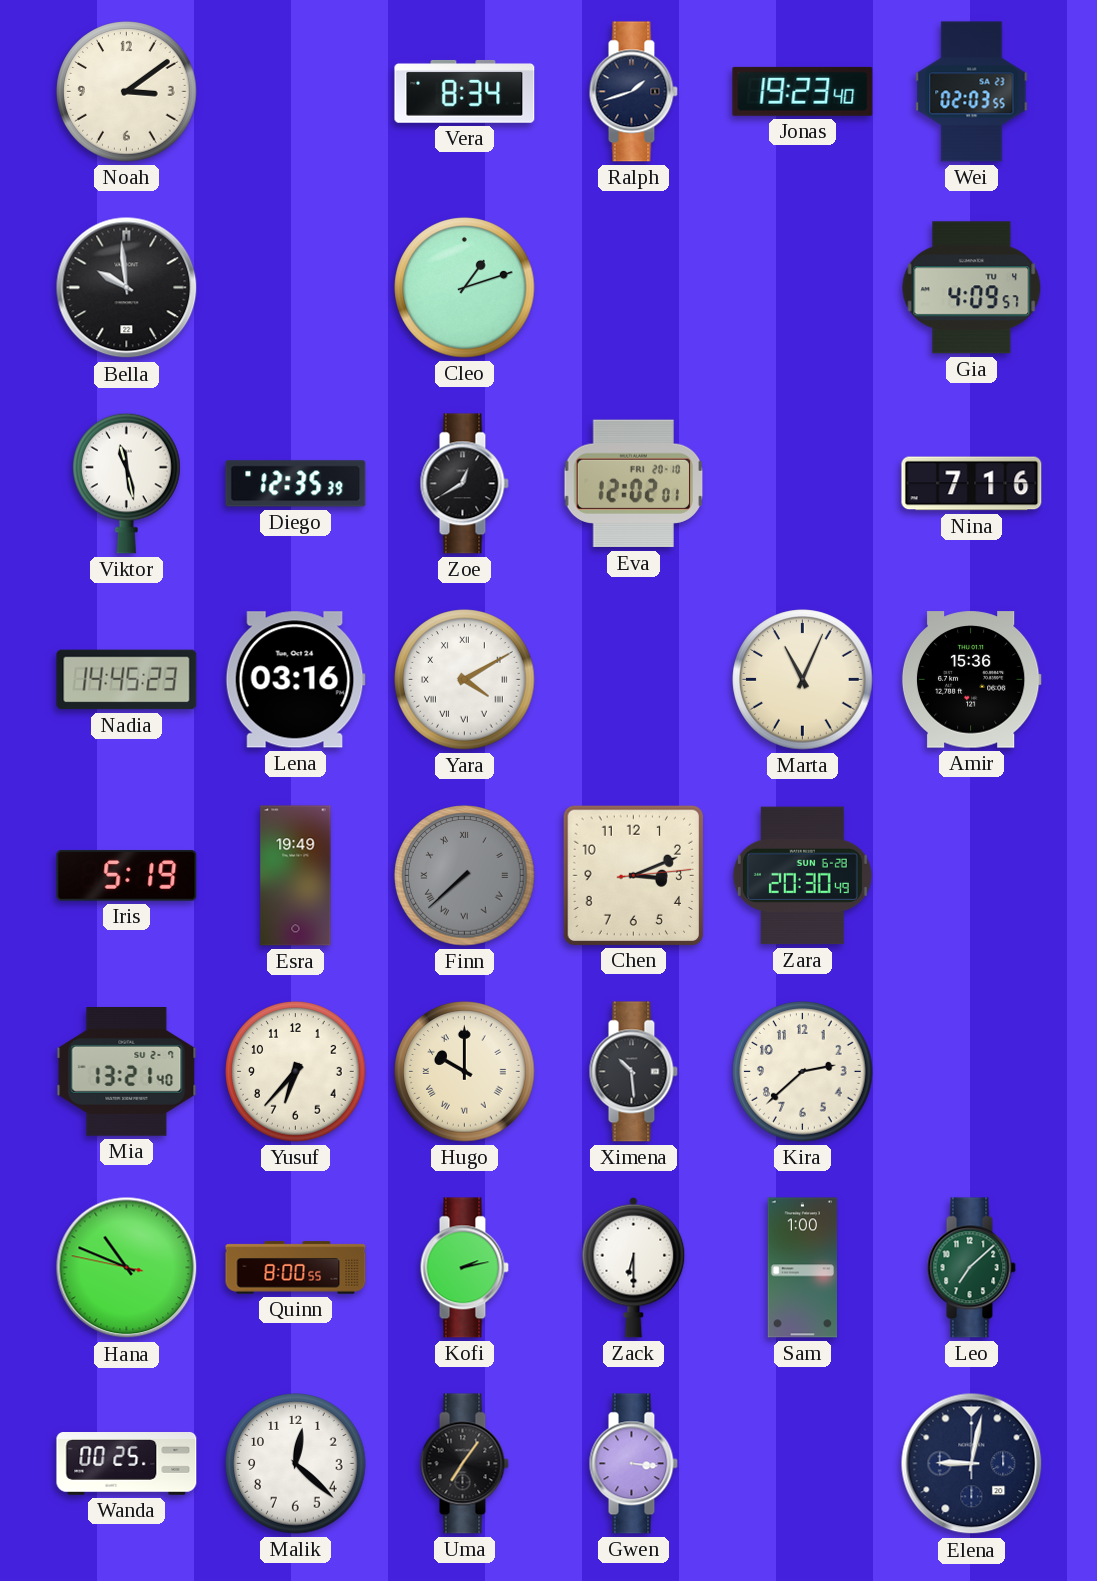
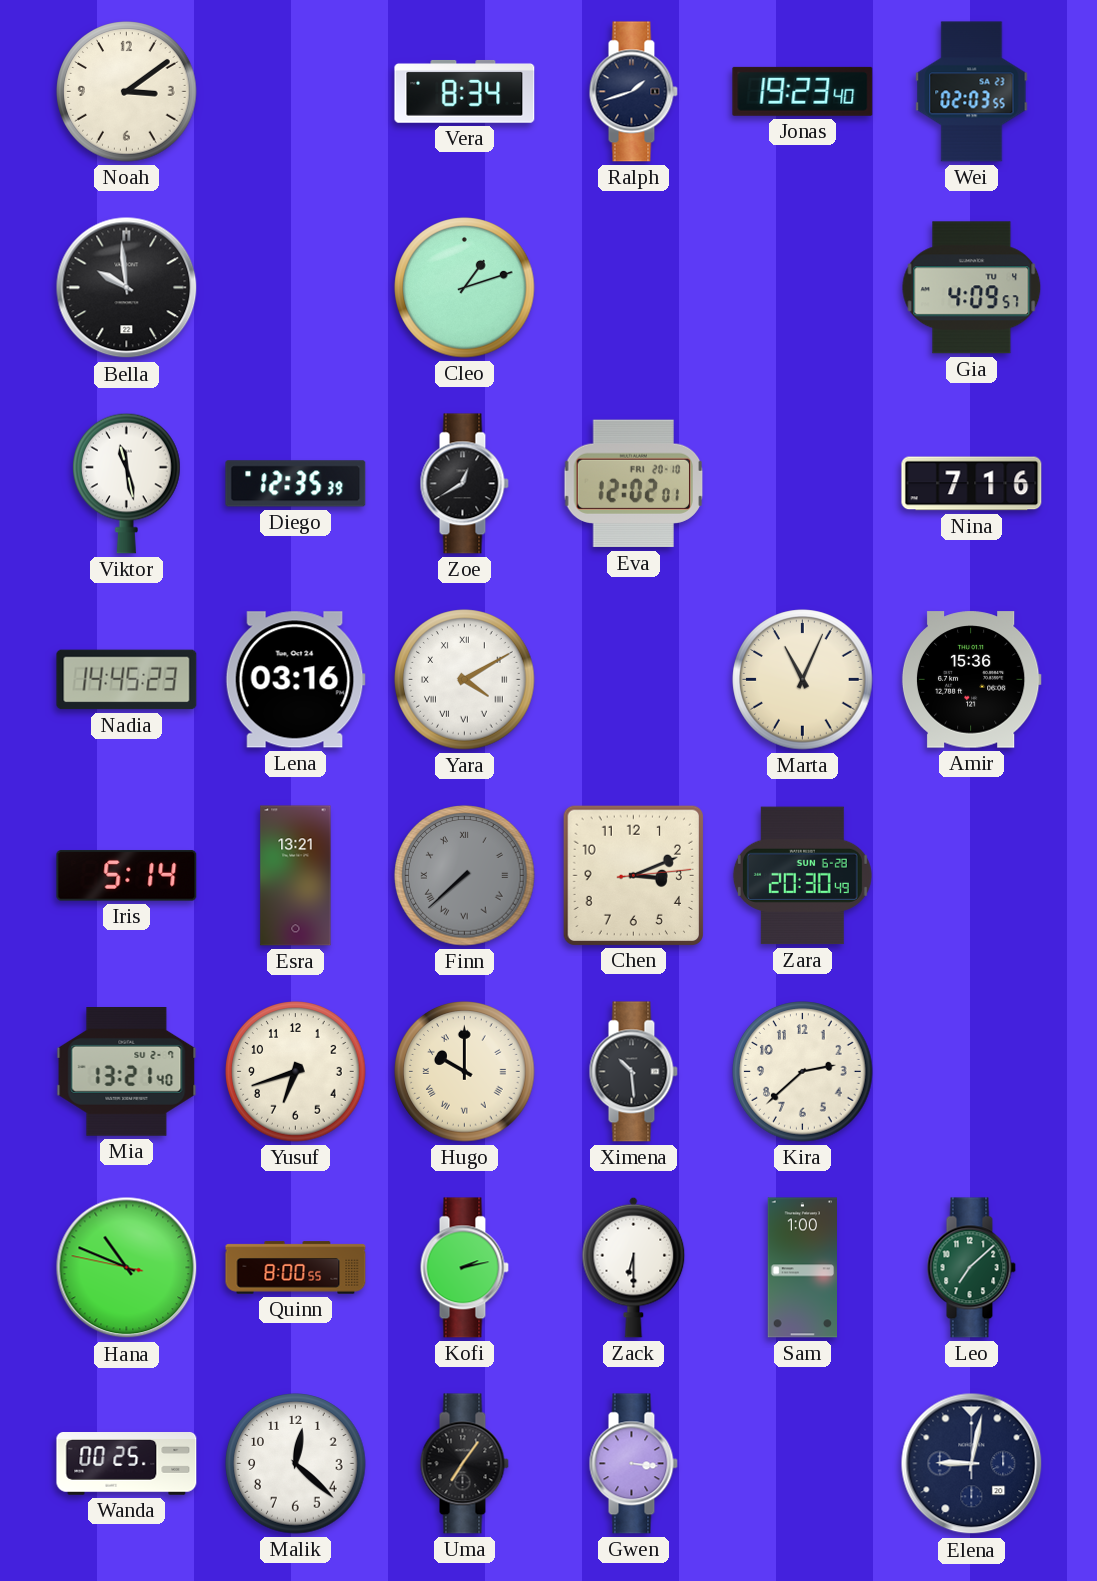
Iris: 5:19 -> 5:14 (127, 876)
Esra: 19:49 -> 13:21 (296, 876)
Yusuf: 6:37 -> 6:42 (296, 1072)
